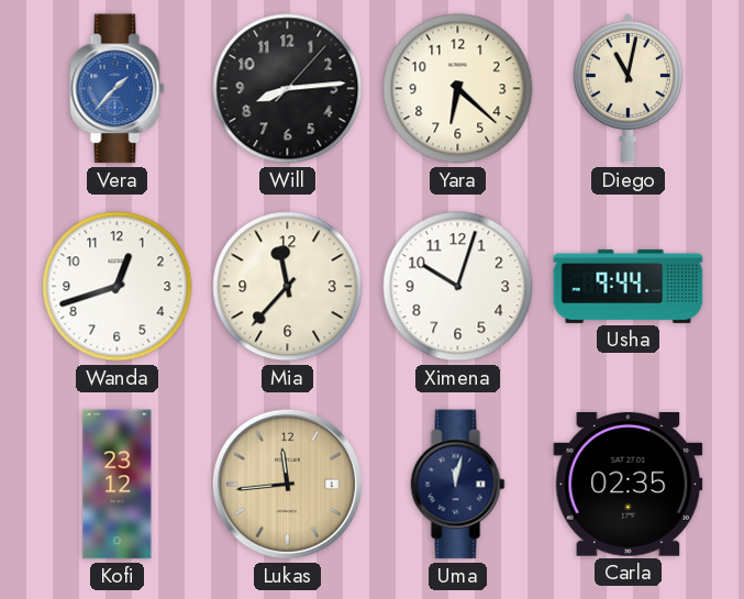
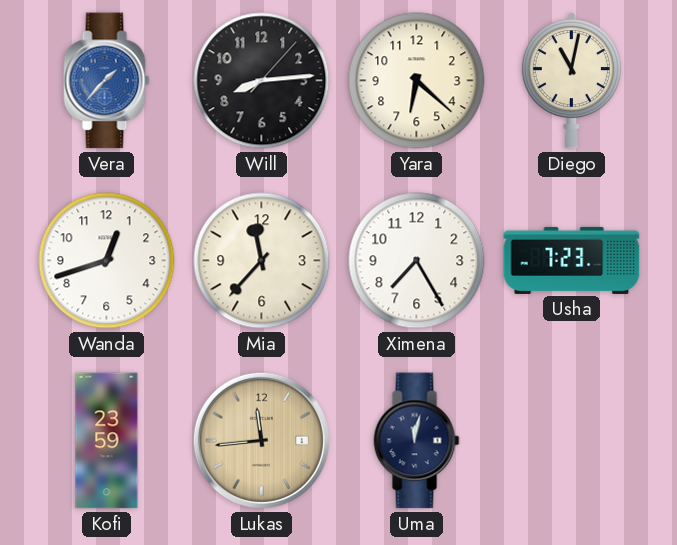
Ximena: 10:03 -> 7:25 (417, 261)
Usha: 9:44 -> 7:23 (572, 260)
Kofi: 23:12 -> 23:59 (107, 441)
Carla: 02:35 -> none (629, 485)
